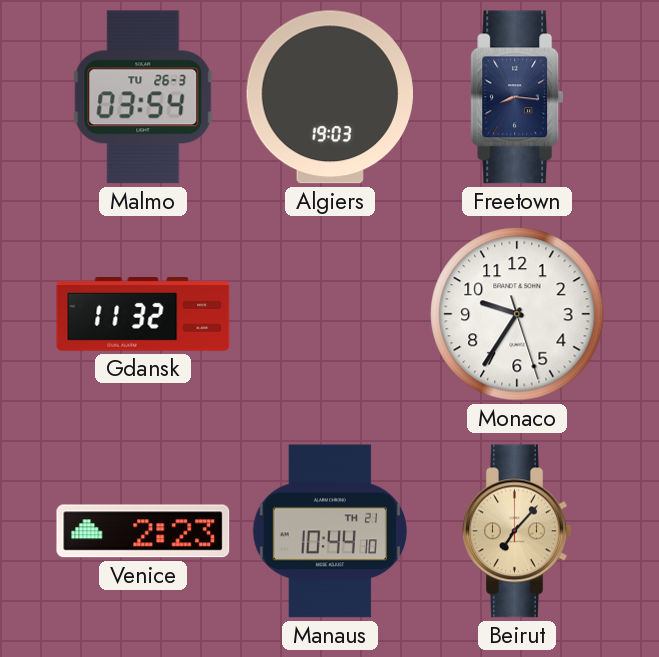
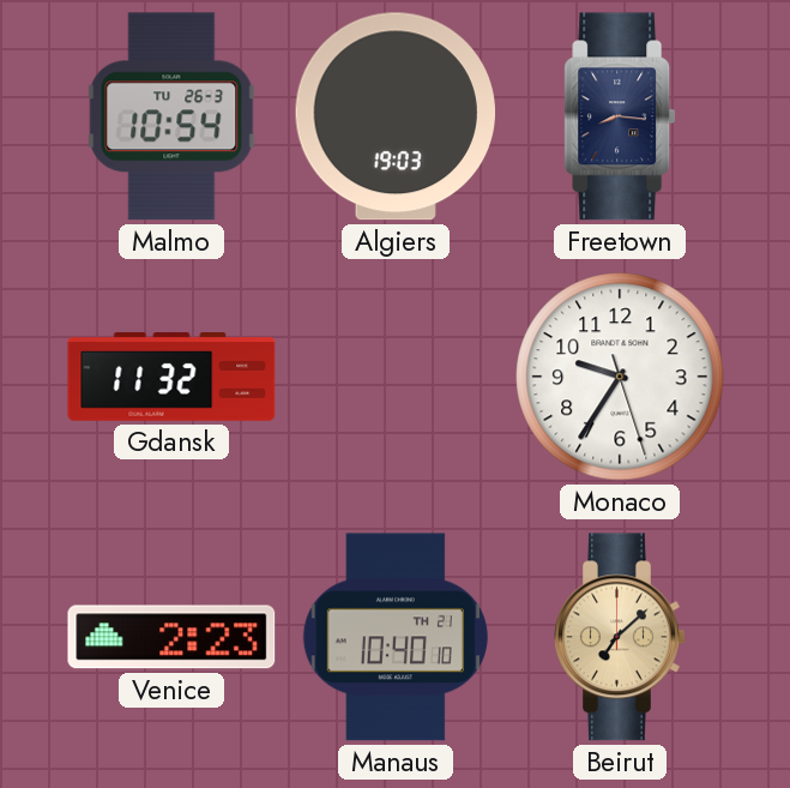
Malmo: 03:54 -> 10:54 (171, 116)
Manaus: 10:44 -> 10:40 (396, 637)
Beirut: 7:07 -> 7:08 (620, 637)
